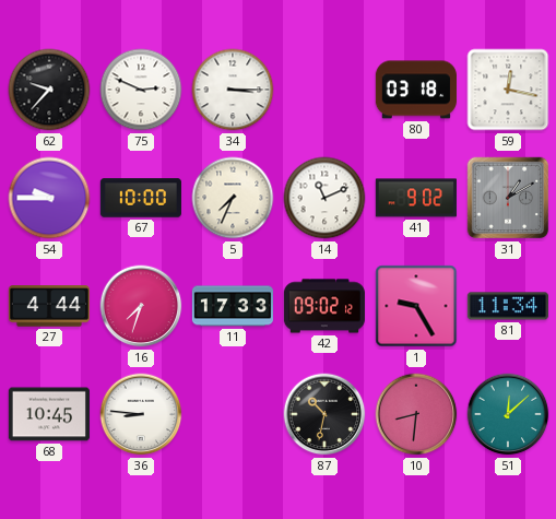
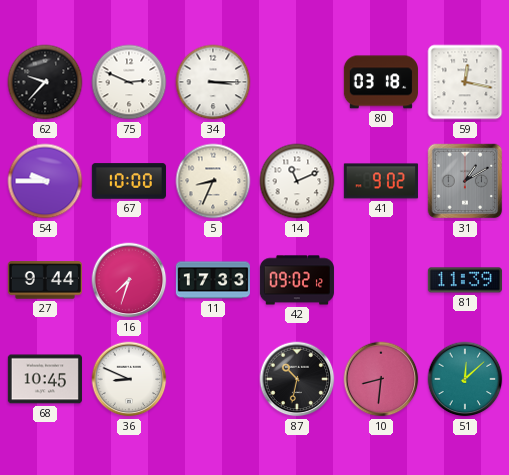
5: 7:34 -> 8:34 (213, 181)
27: 4:44 -> 9:44 (45, 280)
1: 9:25 -> none (416, 306)
81: 11:34 -> 11:39 (465, 280)
36: 8:46 -> 8:49 (129, 379)
